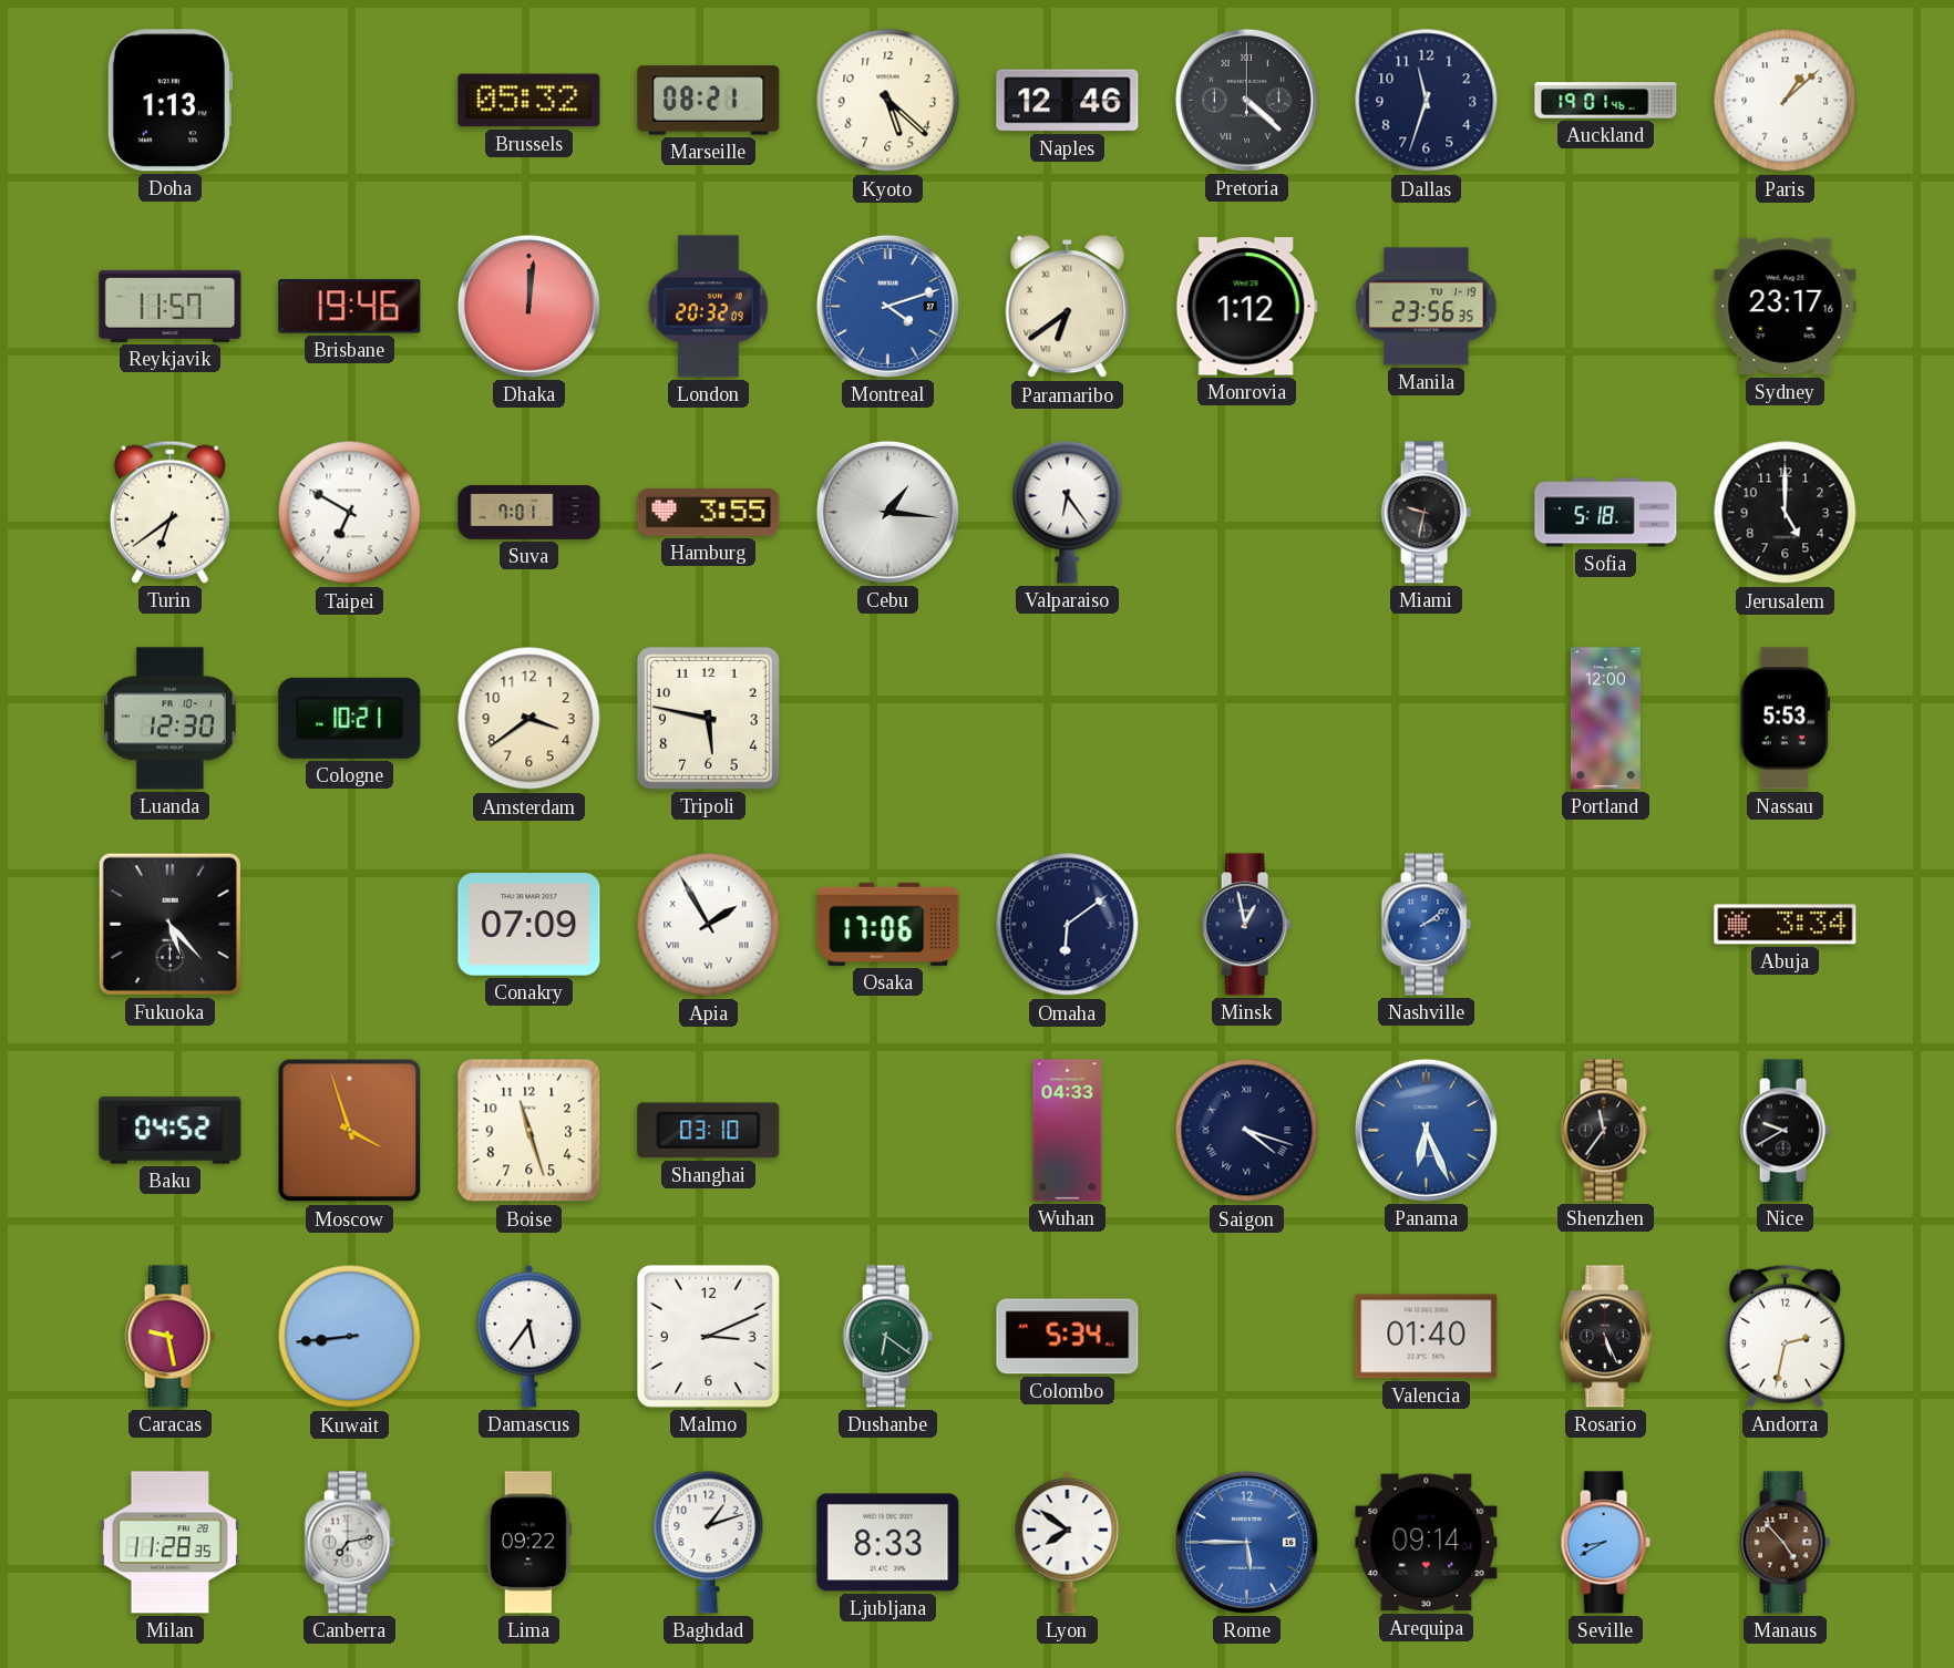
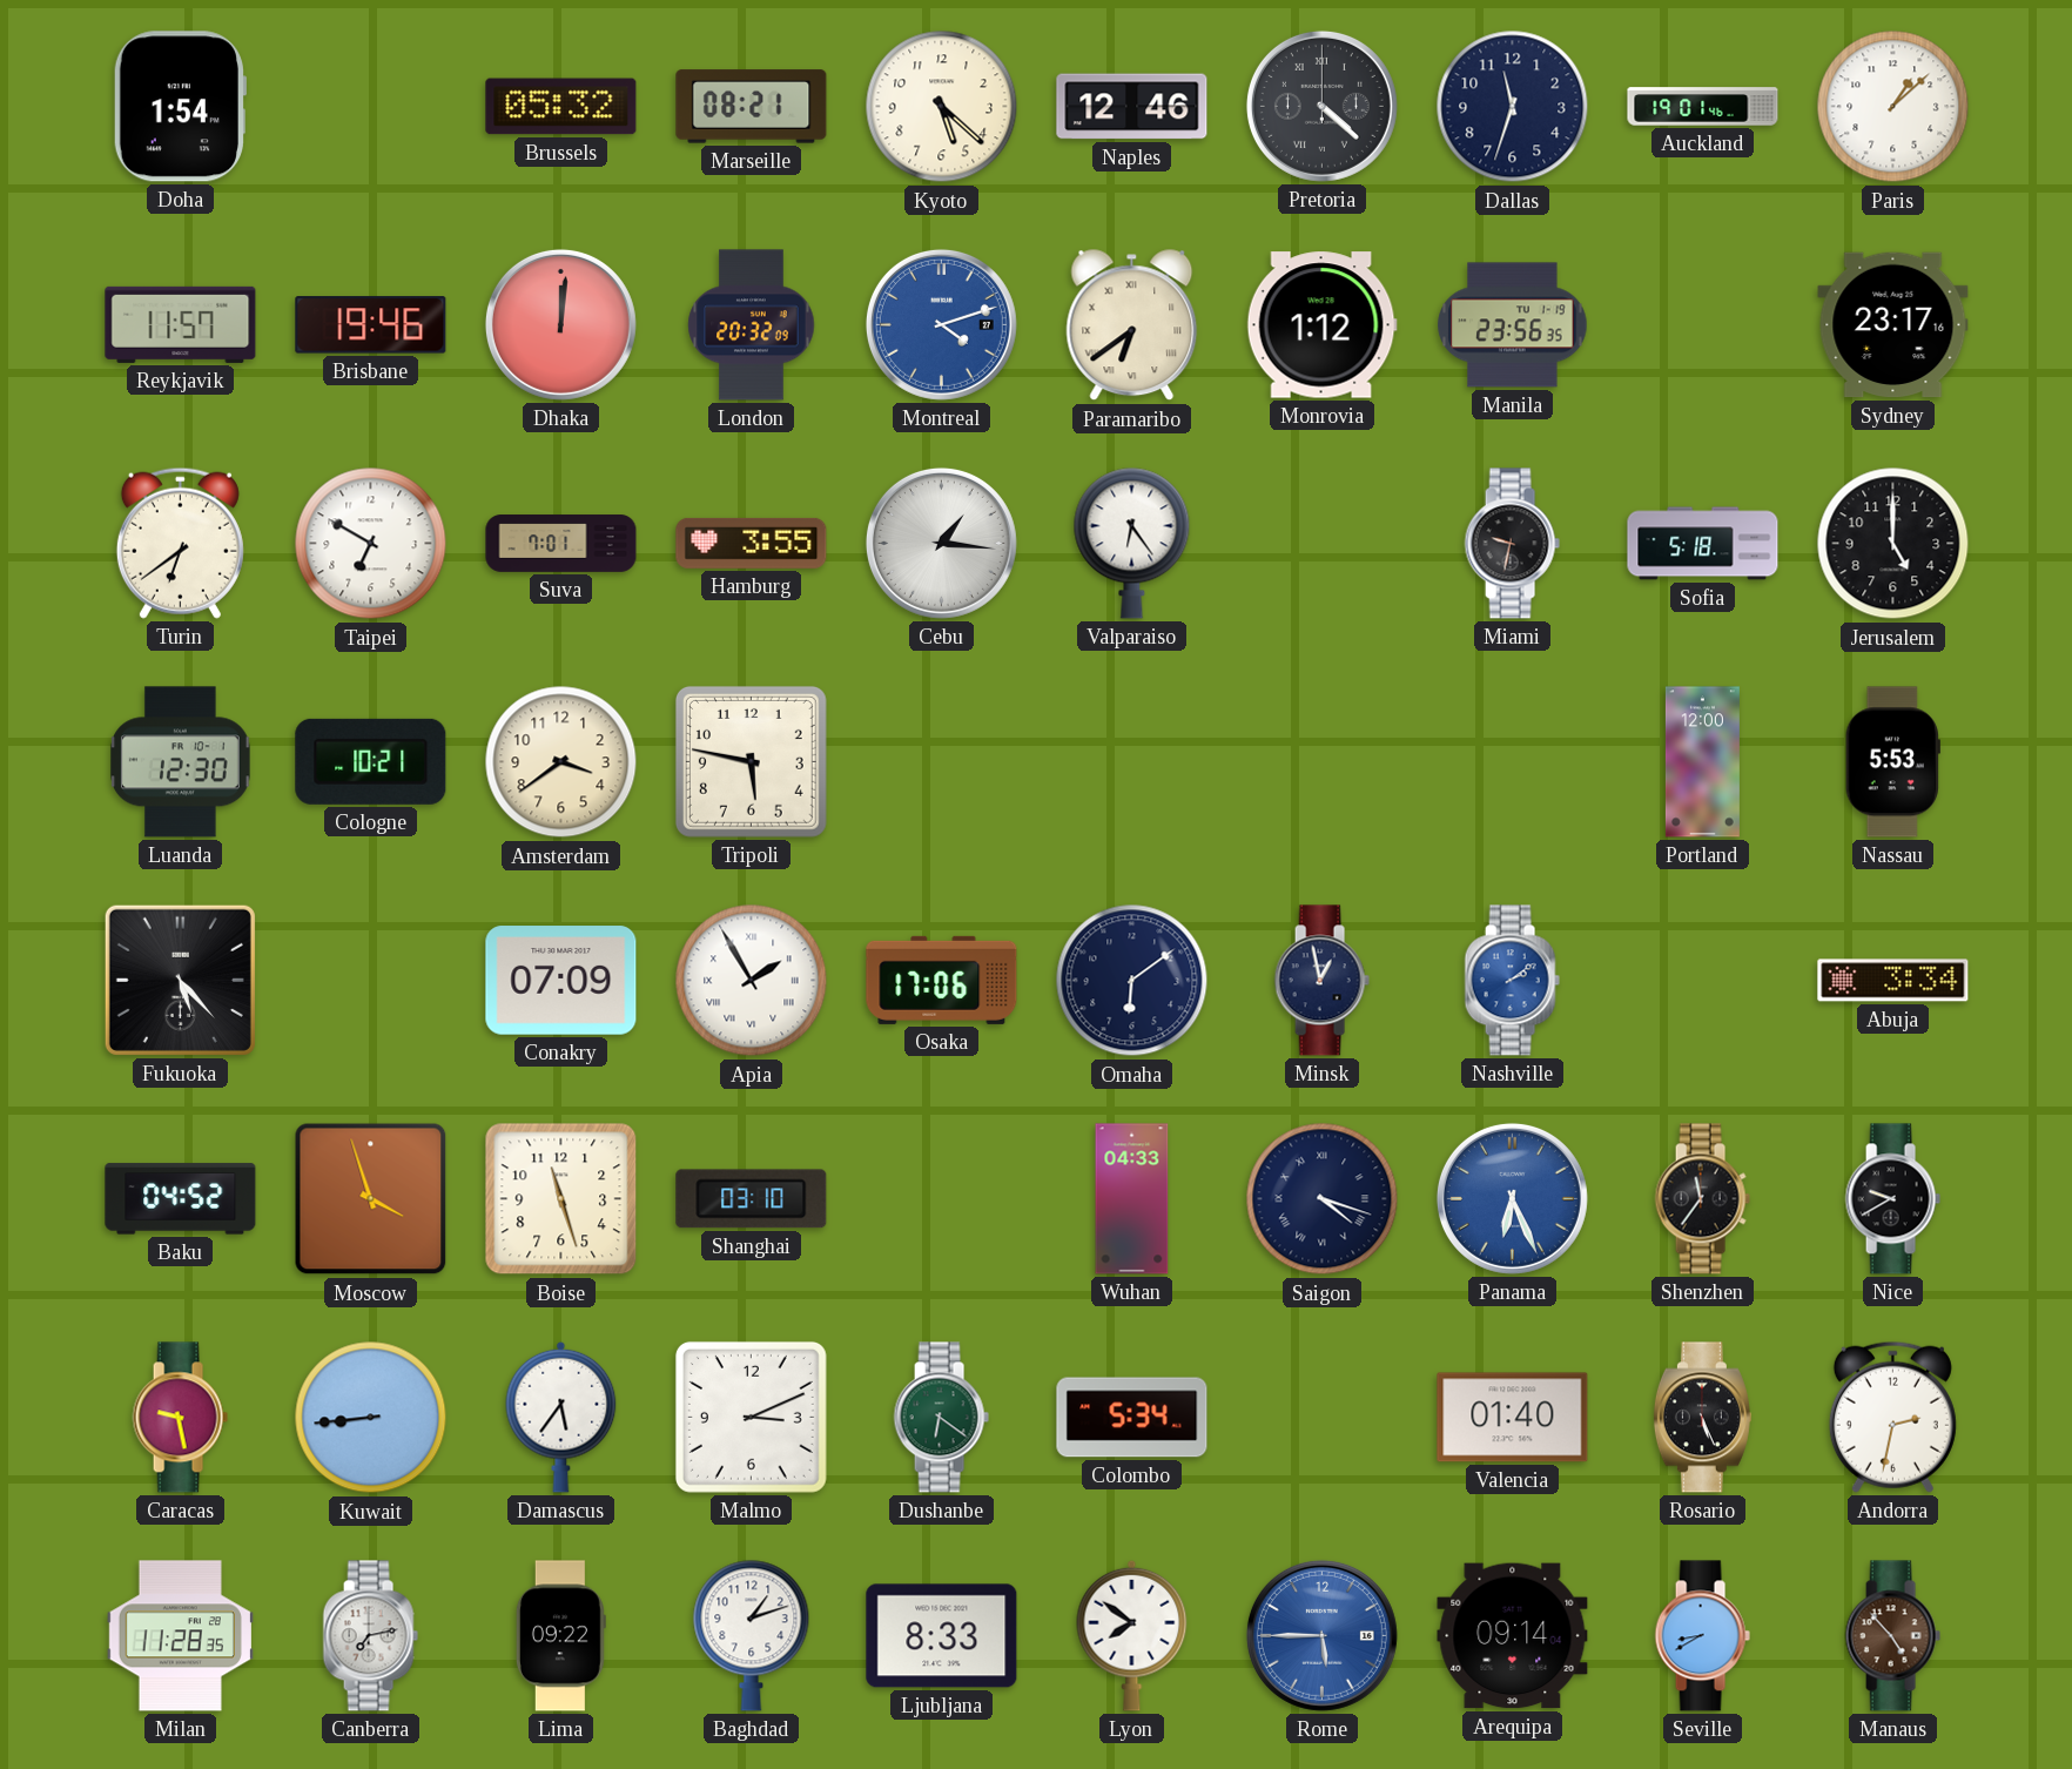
Doha: 1:13 -> 1:54 (179, 107)
